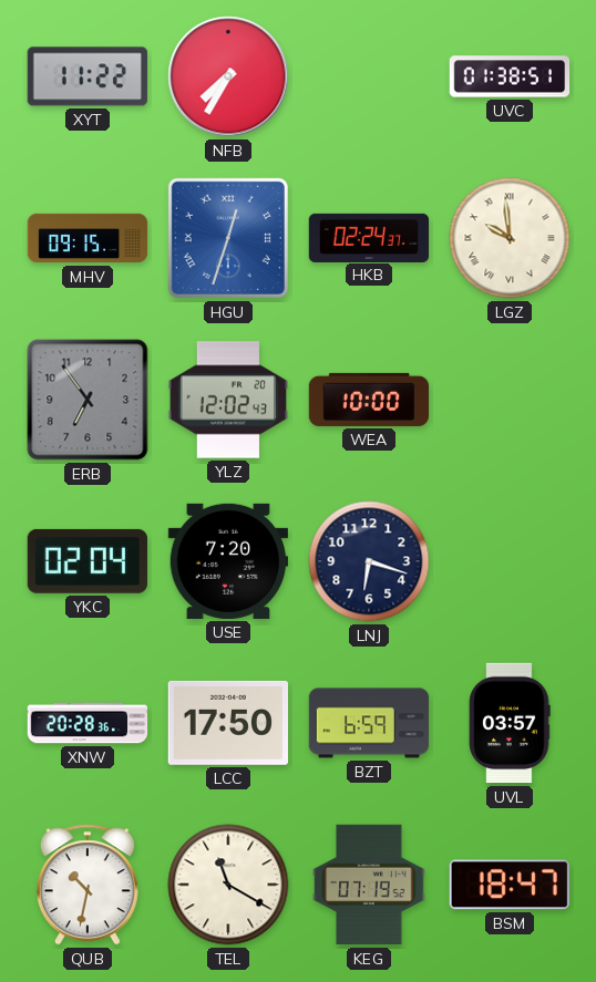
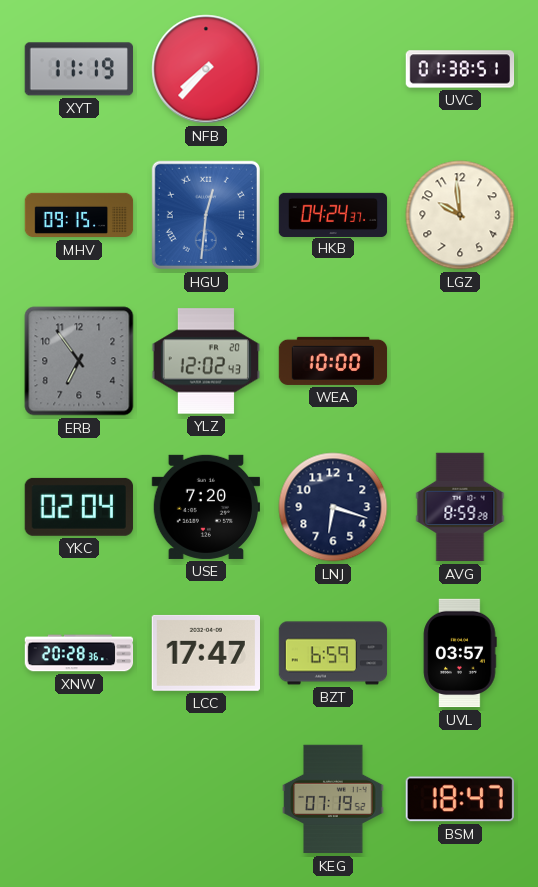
XYT: 11:22 -> 11:19 (79, 69)
NFB: 7:35 -> 7:37 (206, 69)
HGU: 12:33 -> 12:31 (206, 215)
HKB: 02:24 -> 04:24 (333, 214)
LGZ numerals: Roman -> Arabic (460, 215)
AVG: none -> 8:59 (460, 507)
LCC: 17:50 -> 17:47 (205, 653)
QUB: 10:32 -> none (88, 885)
TEL: 11:20 -> none (228, 885)
